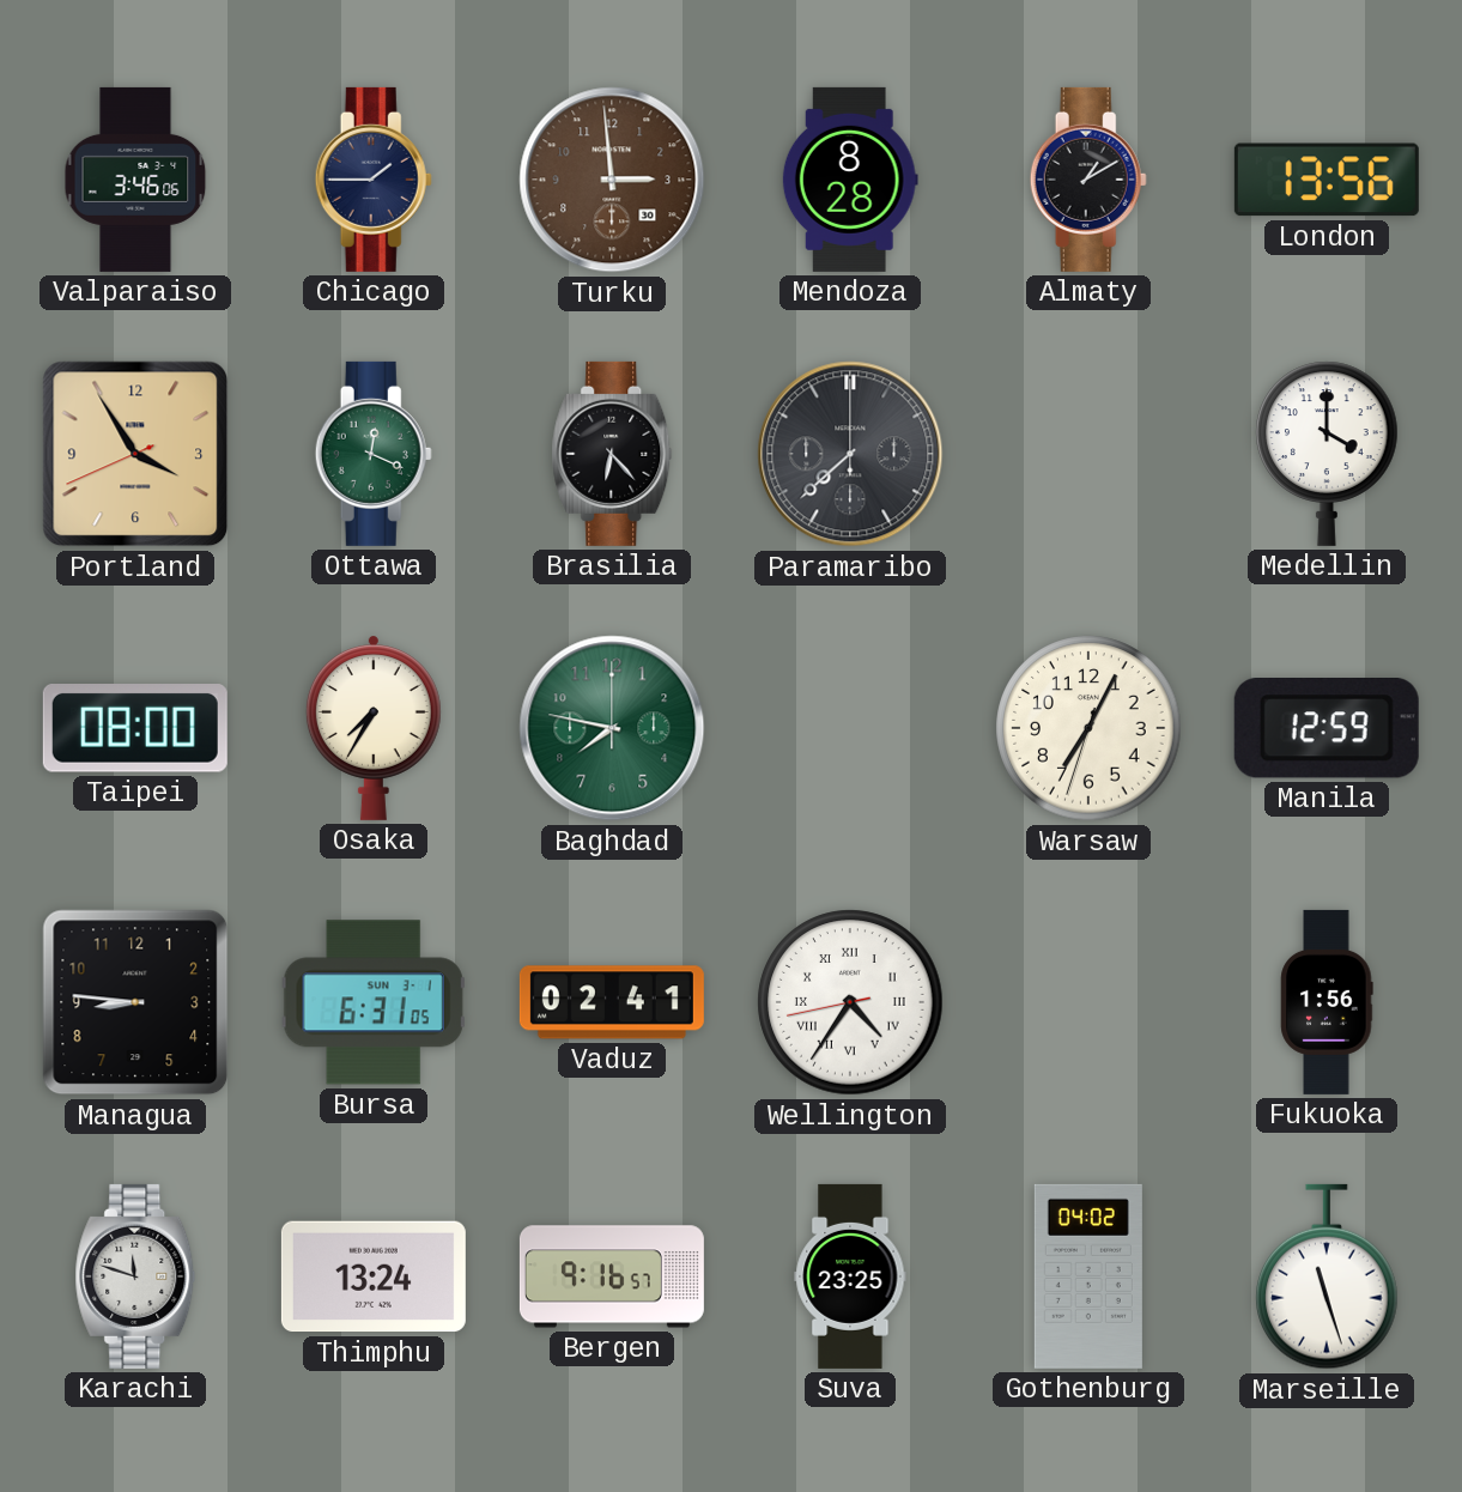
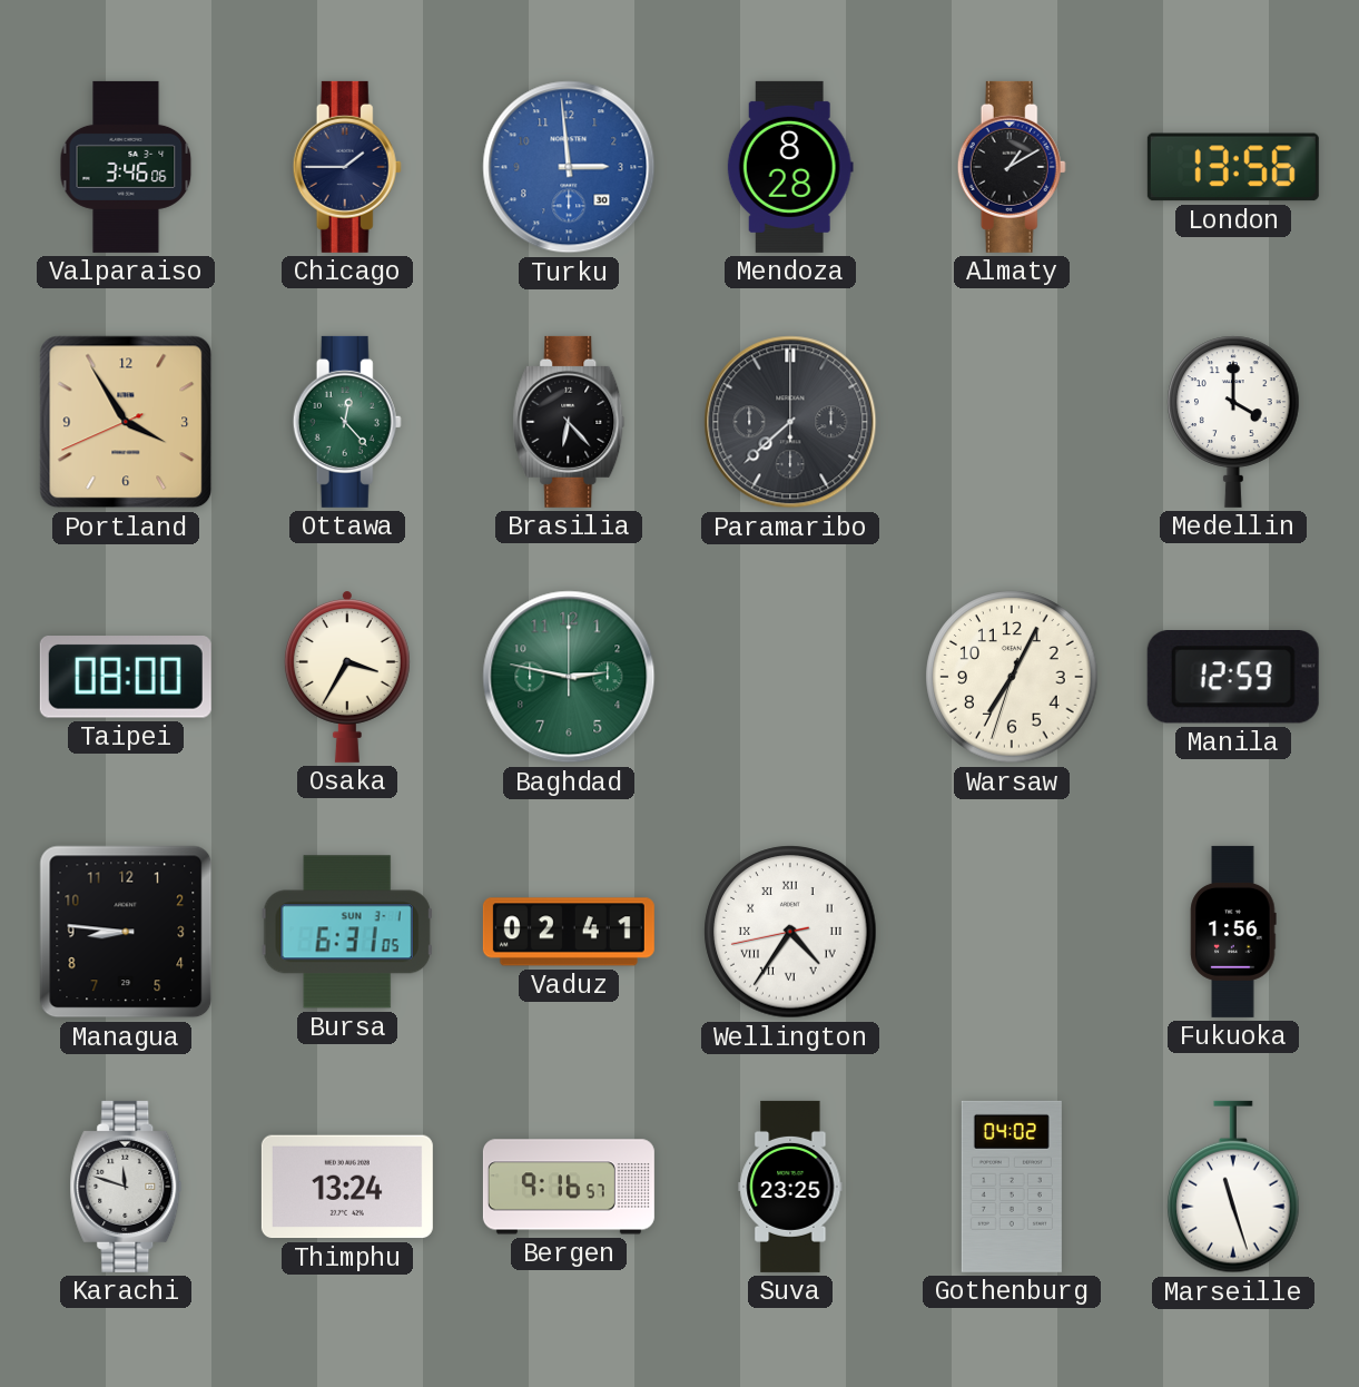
Turku dial: brown -> blue (569, 167)
Ottawa: 12:19 -> 12:23 (347, 422)
Osaka: 7:35 -> 3:35 (347, 677)
Baghdad: 7:47 -> 2:47 (569, 677)
